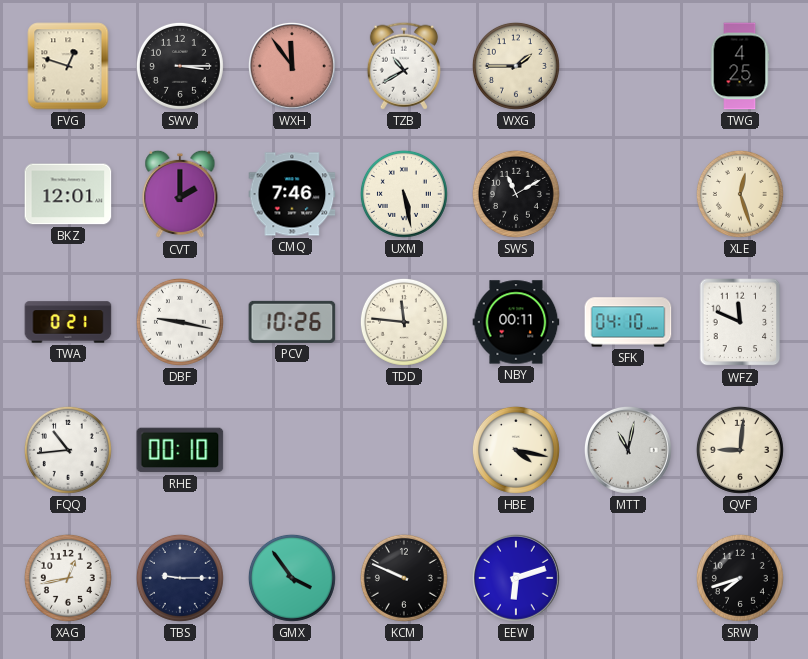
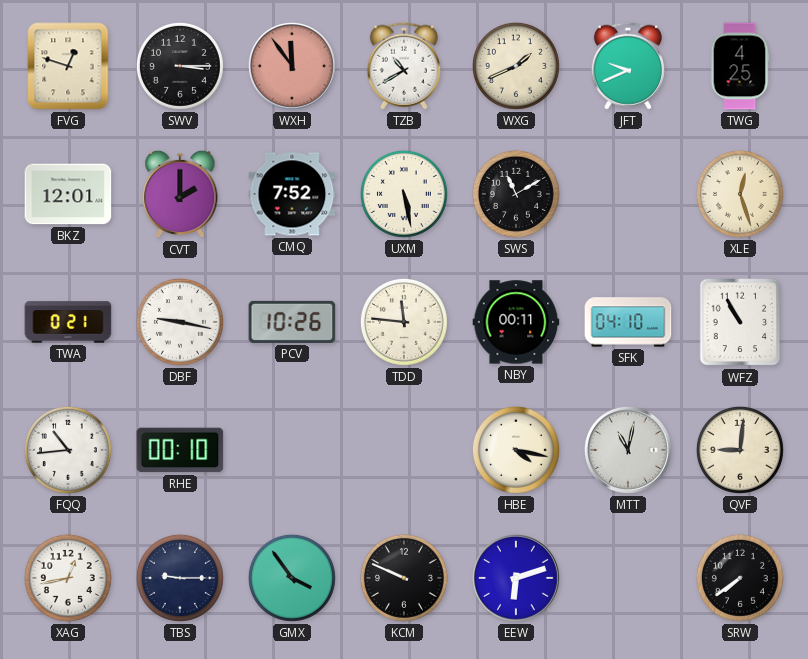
WXG: 1:45 -> 1:41 (516, 66)
JFT: none -> 9:41 (628, 66)
CMQ: 7:46 -> 7:52 (292, 194)
WFZ: 11:49 -> 10:55 (740, 322)
SRW: 7:42 -> 7:39 (740, 578)
